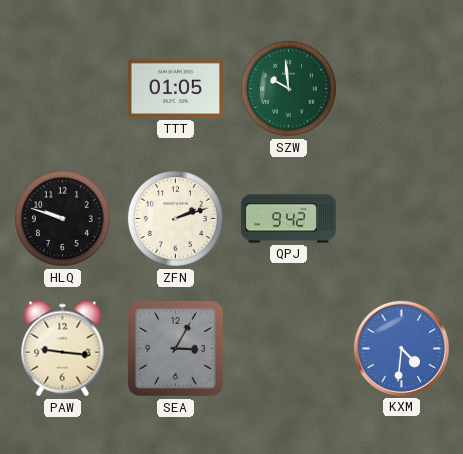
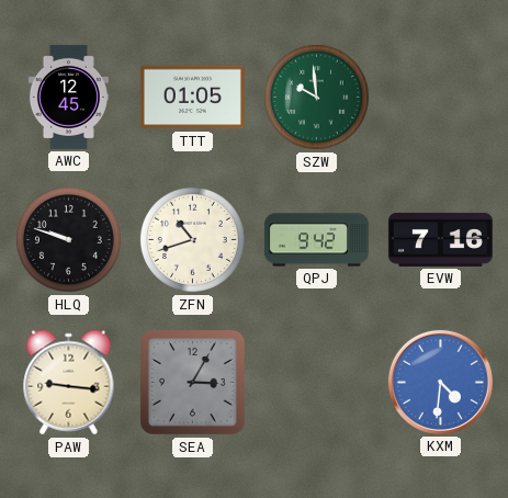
AWC: none -> 12:45 (68, 97)
ZFN: 2:12 -> 10:42 (192, 239)
EVW: none -> 7:16 (440, 239)
